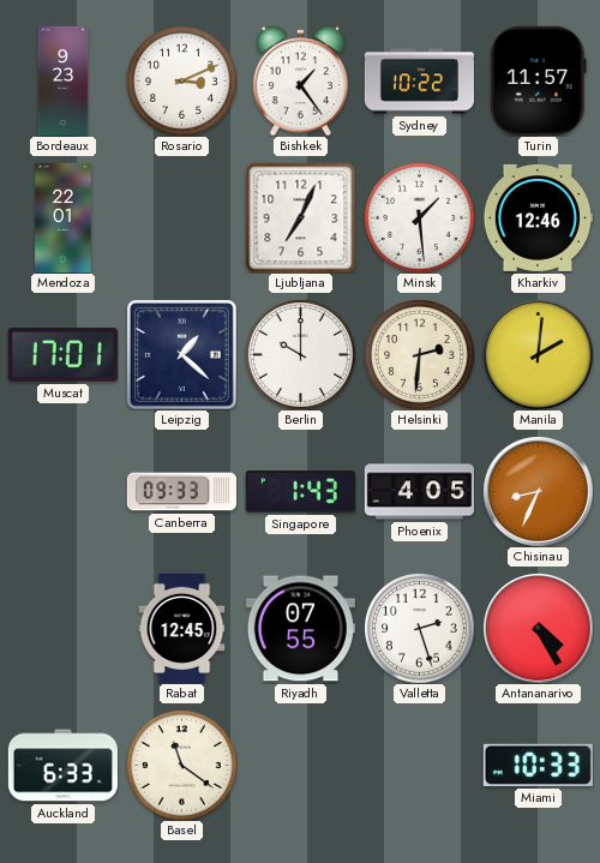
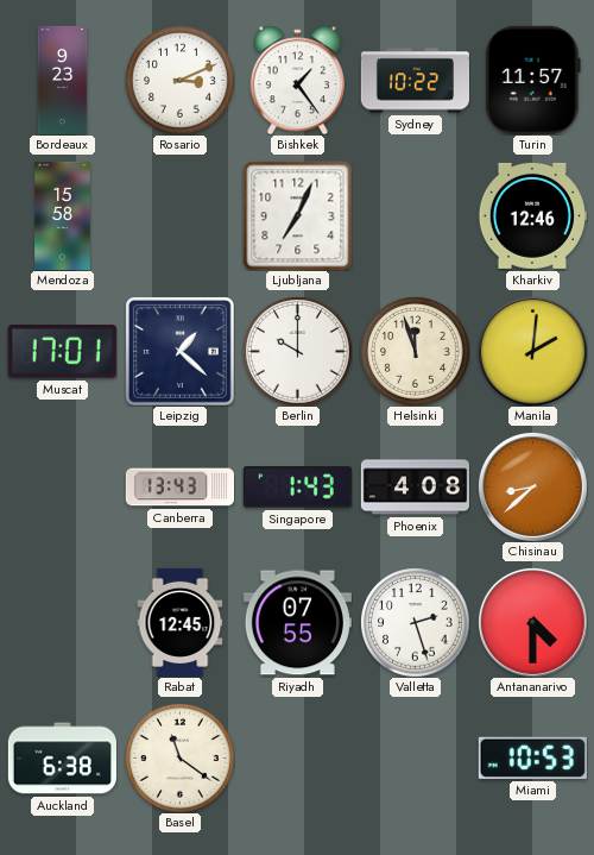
Mendoza: 22:01 -> 15:58 (63, 215)
Minsk: 1:29 -> none (420, 218)
Helsinki: 2:31 -> 11:57 (416, 352)
Canberra: 09:33 -> 13:43 (179, 488)
Phoenix: 4:05 -> 4:08 (415, 488)
Chisinau: 8:34 -> 8:38 (532, 486)
Antananarivo: 4:25 -> 4:30 (532, 622)
Auckland: 6:33 -> 6:38 (62, 759)
Miami: 10:33 -> 10:53 (532, 757)
